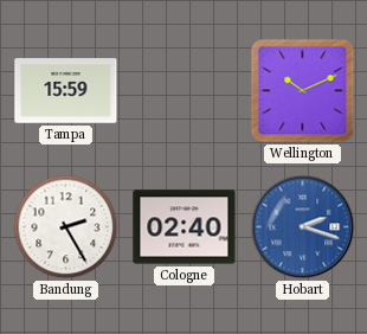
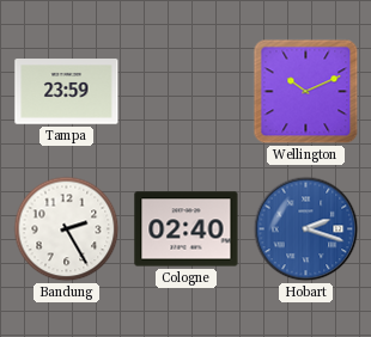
Tampa: 15:59 -> 23:59 (67, 92)
